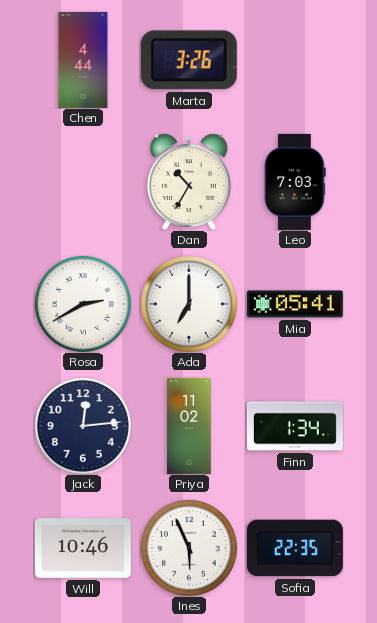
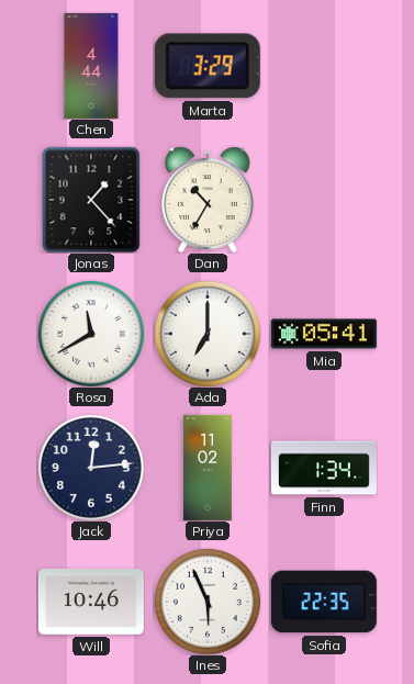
Marta: 3:26 -> 3:29 (208, 66)
Jonas: none -> 1:23 (91, 200)
Leo: 7:03 -> none (296, 182)
Rosa: 2:40 -> 11:40 (91, 334)
